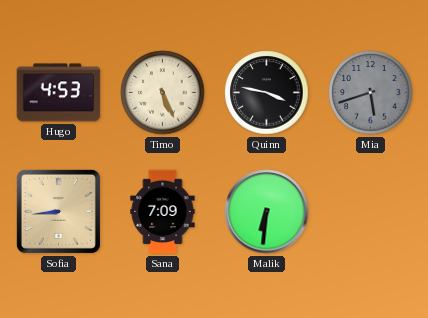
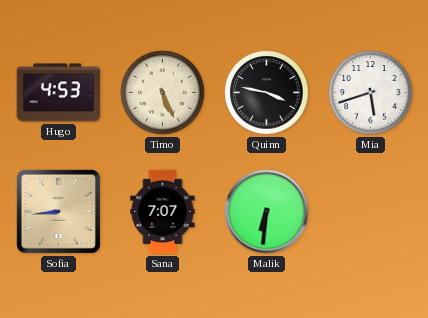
Mia dial: grey -> white (371, 93)
Sana: 7:09 -> 7:07 (163, 212)
